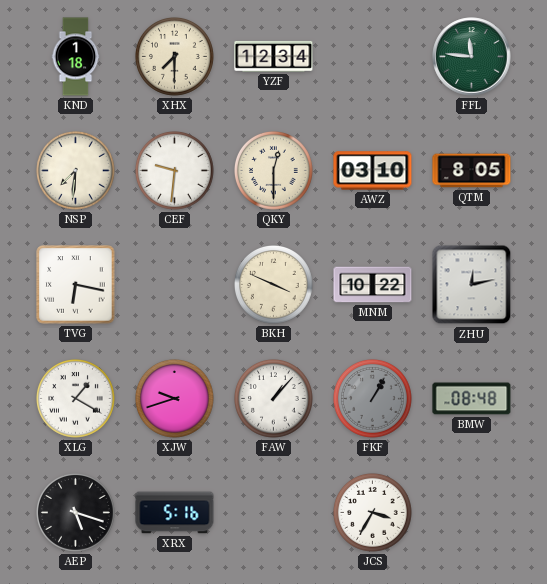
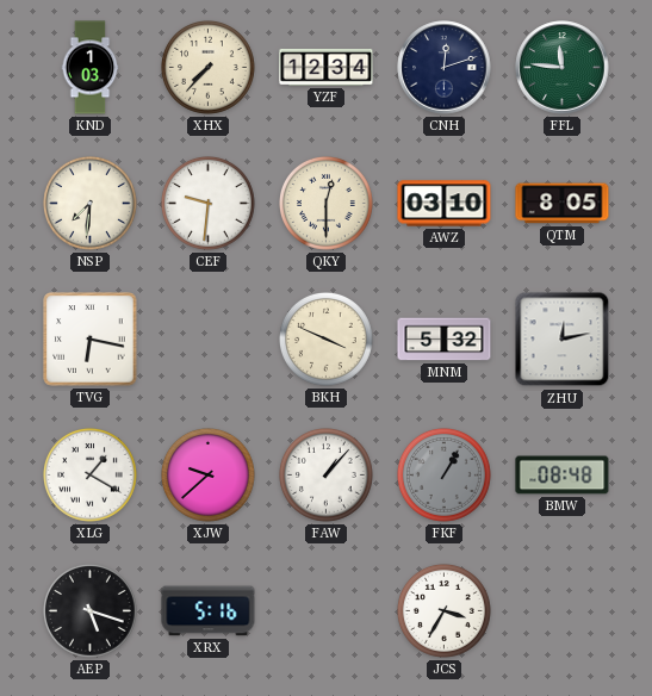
KND: 1:18 -> 1:03 (91, 68)
XHX: 7:30 -> 7:37 (209, 68)
CNH: none -> 12:12 (445, 68)
MNM: 10:22 -> 5:32 (445, 340)
XJW: 9:42 -> 9:38 (209, 476)
